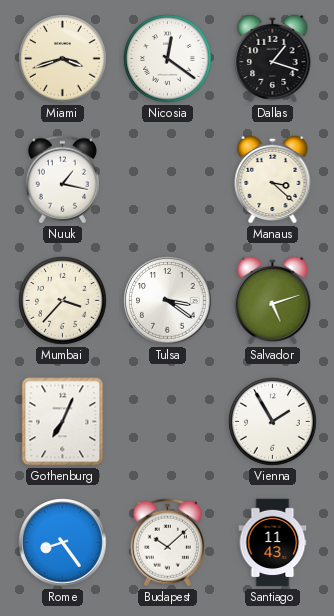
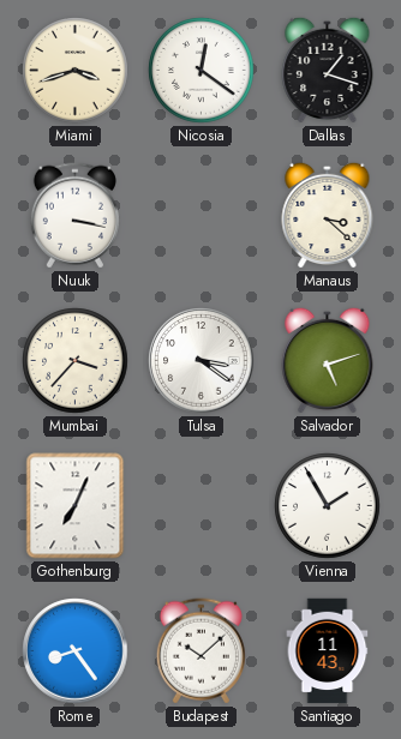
Nuuk: 1:17 -> 3:17 (74, 216)
